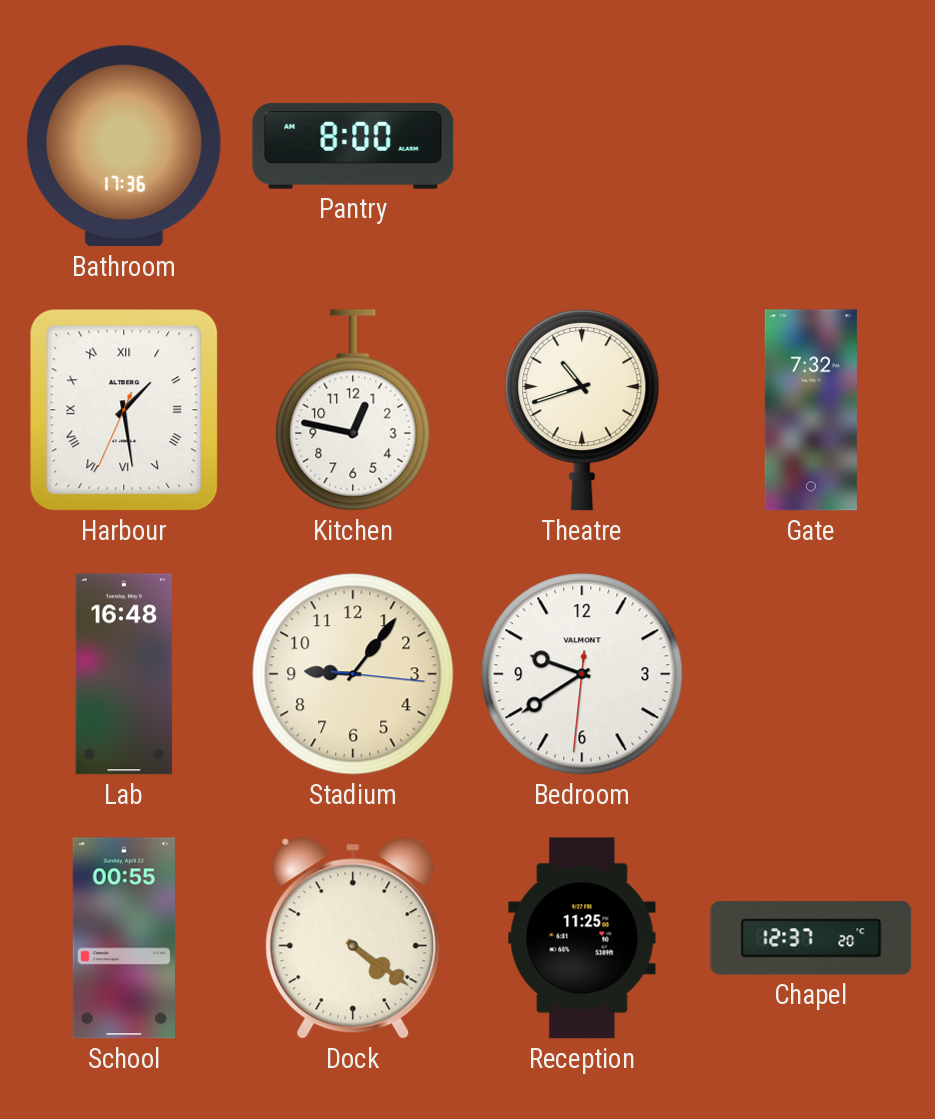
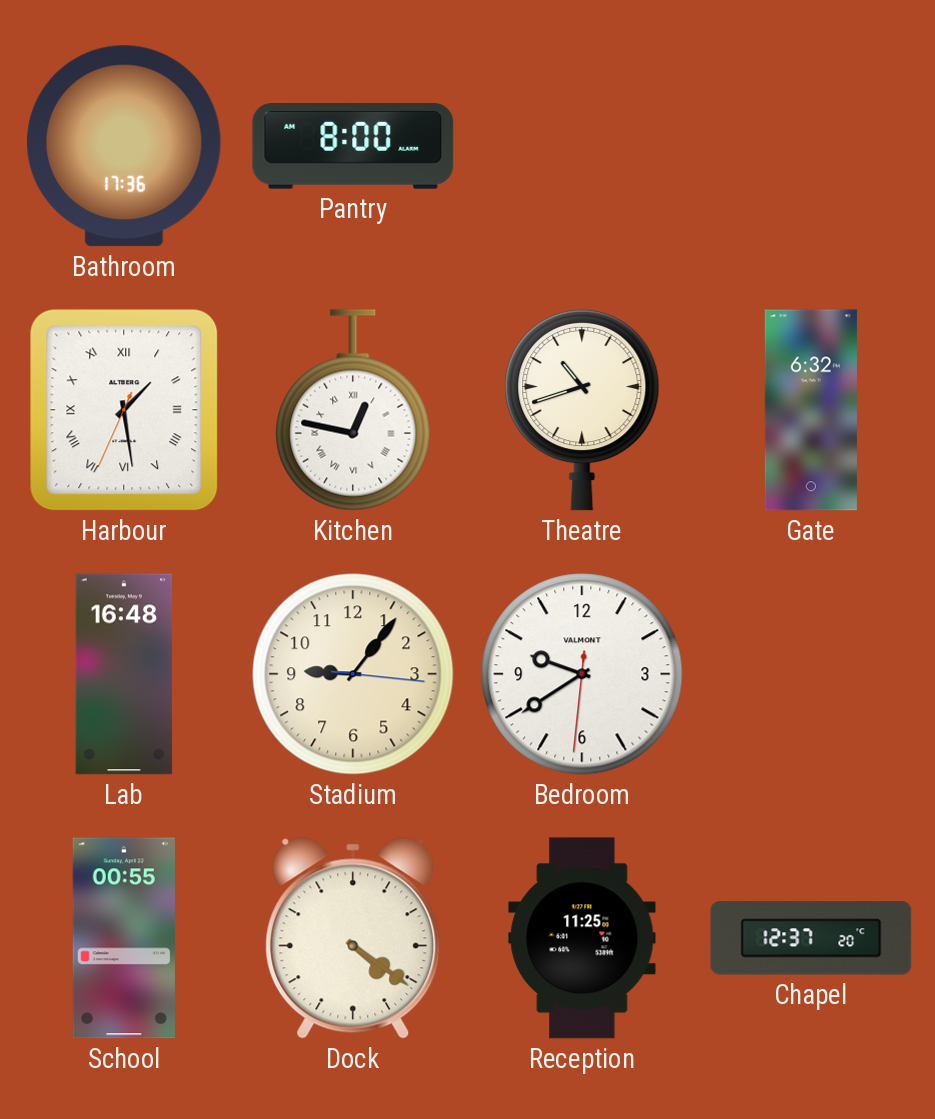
Kitchen numerals: Arabic -> Roman (353, 410)
Gate: 7:32 -> 6:32 (811, 410)
